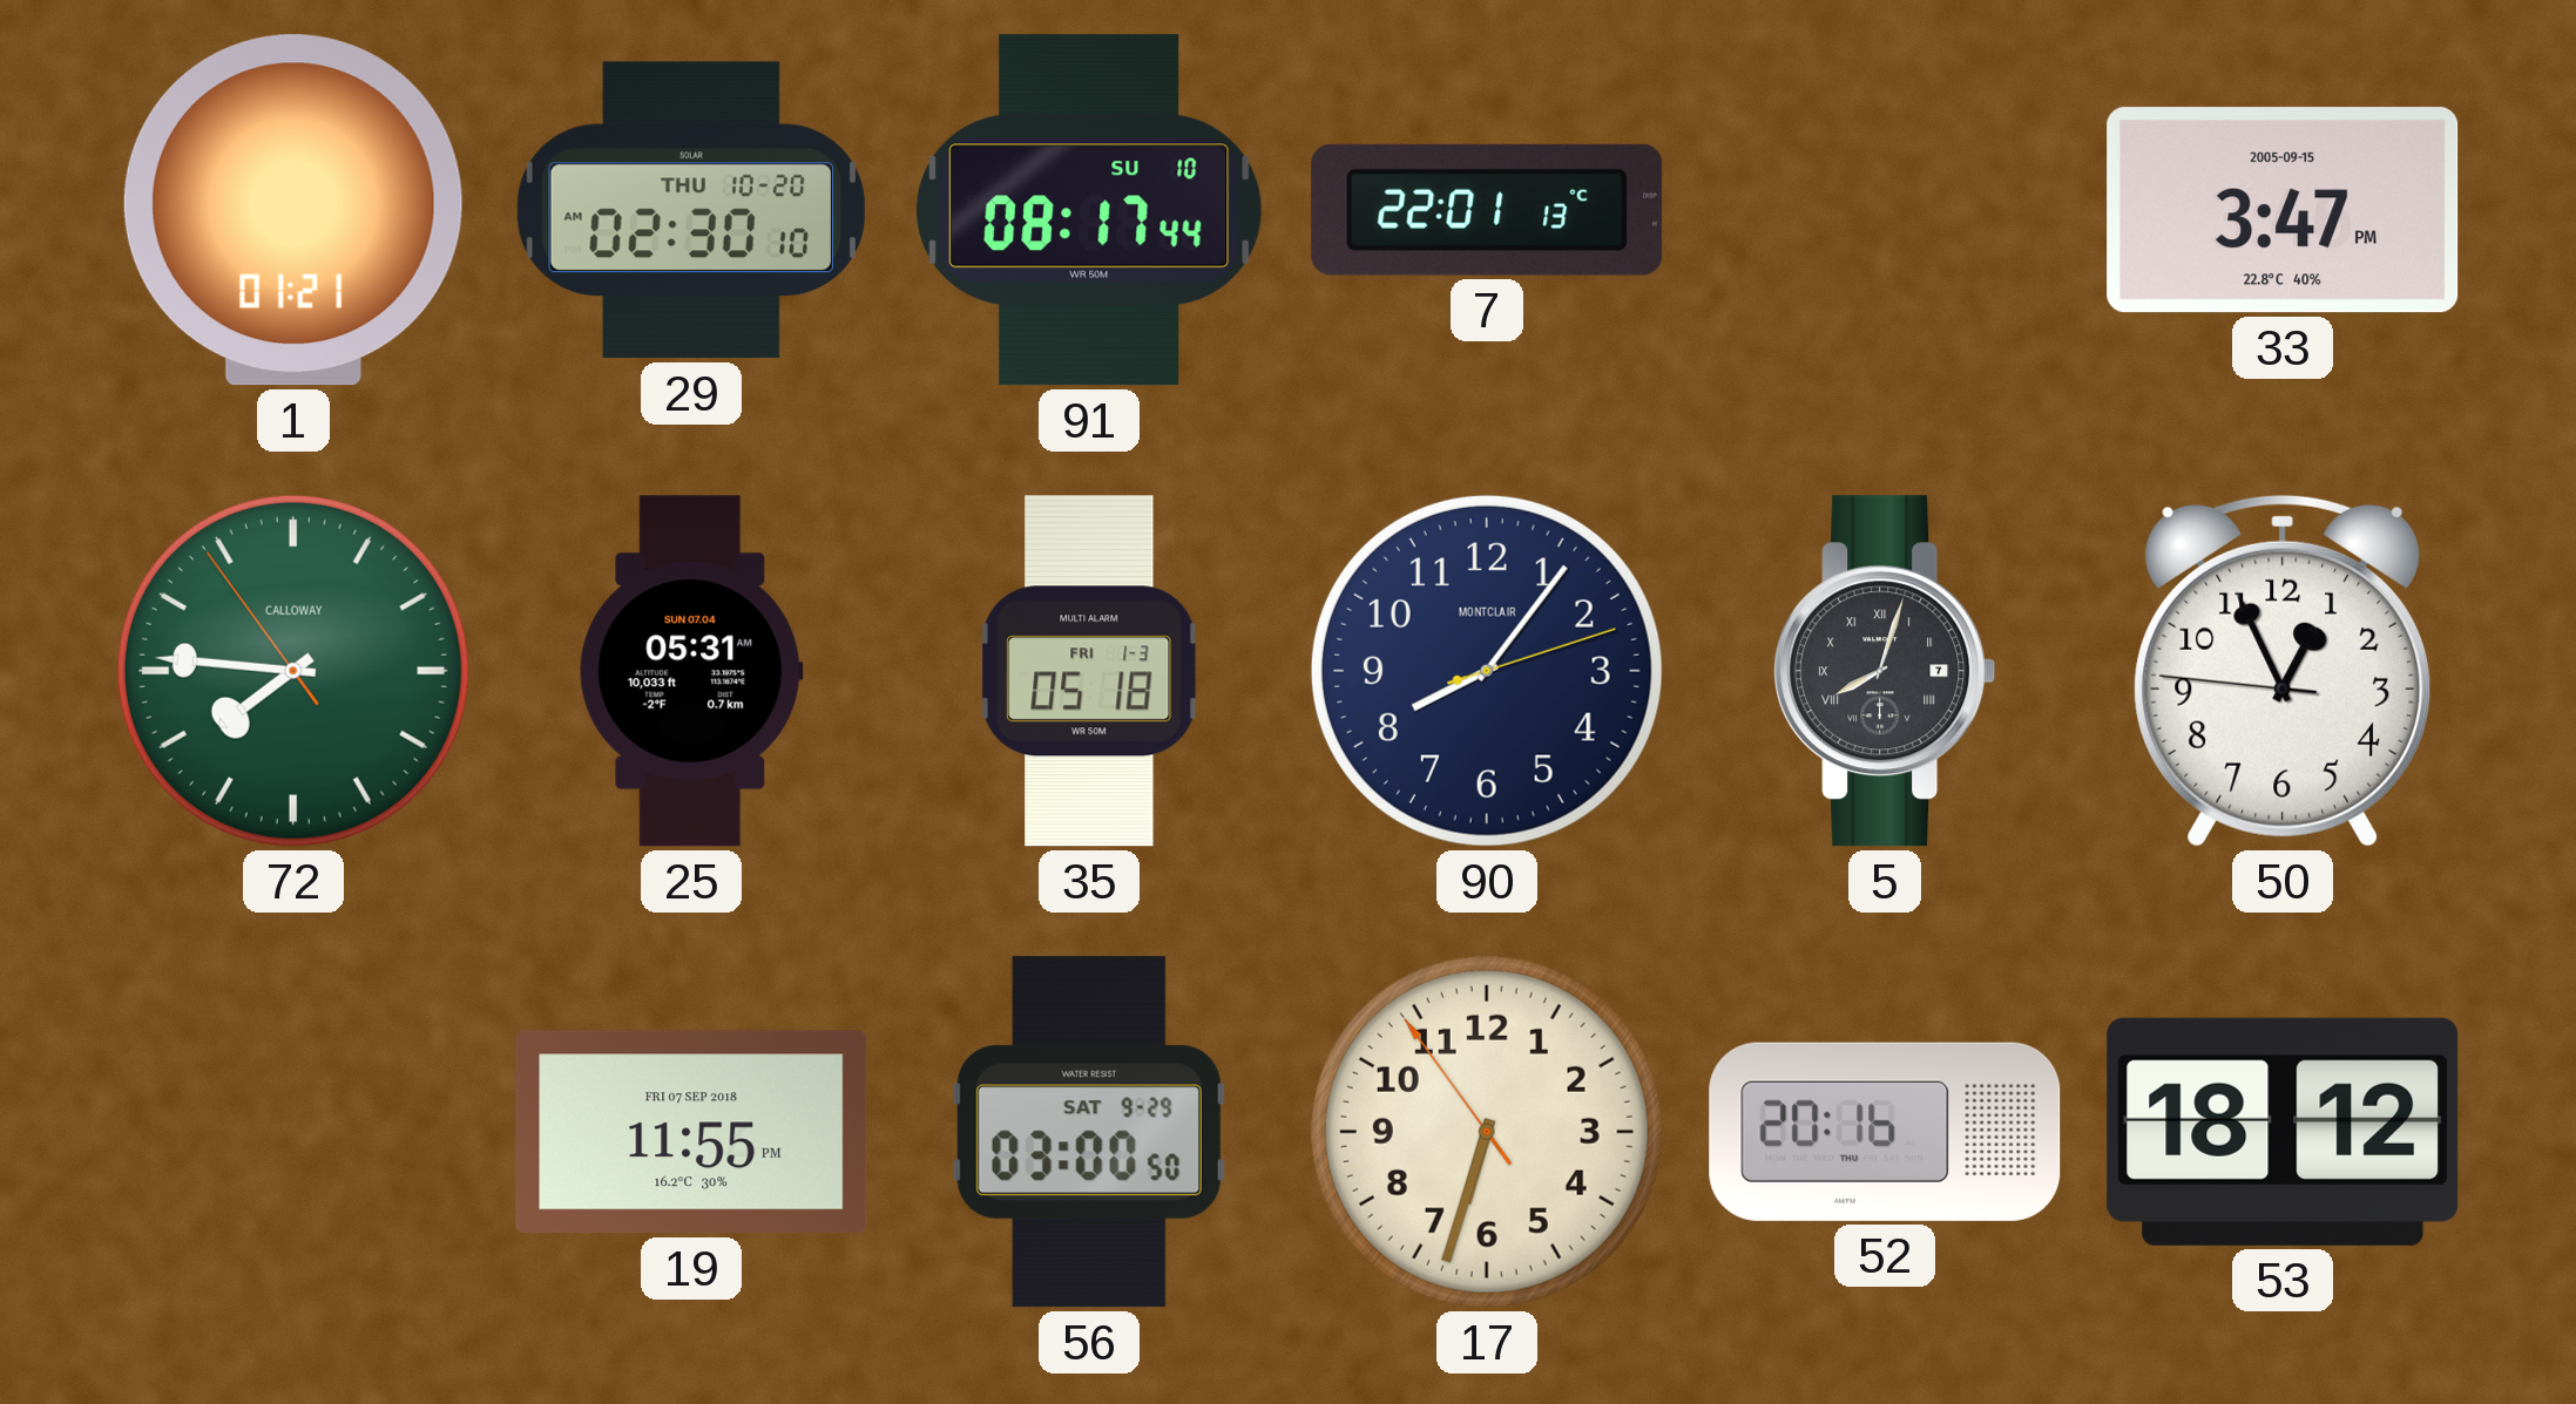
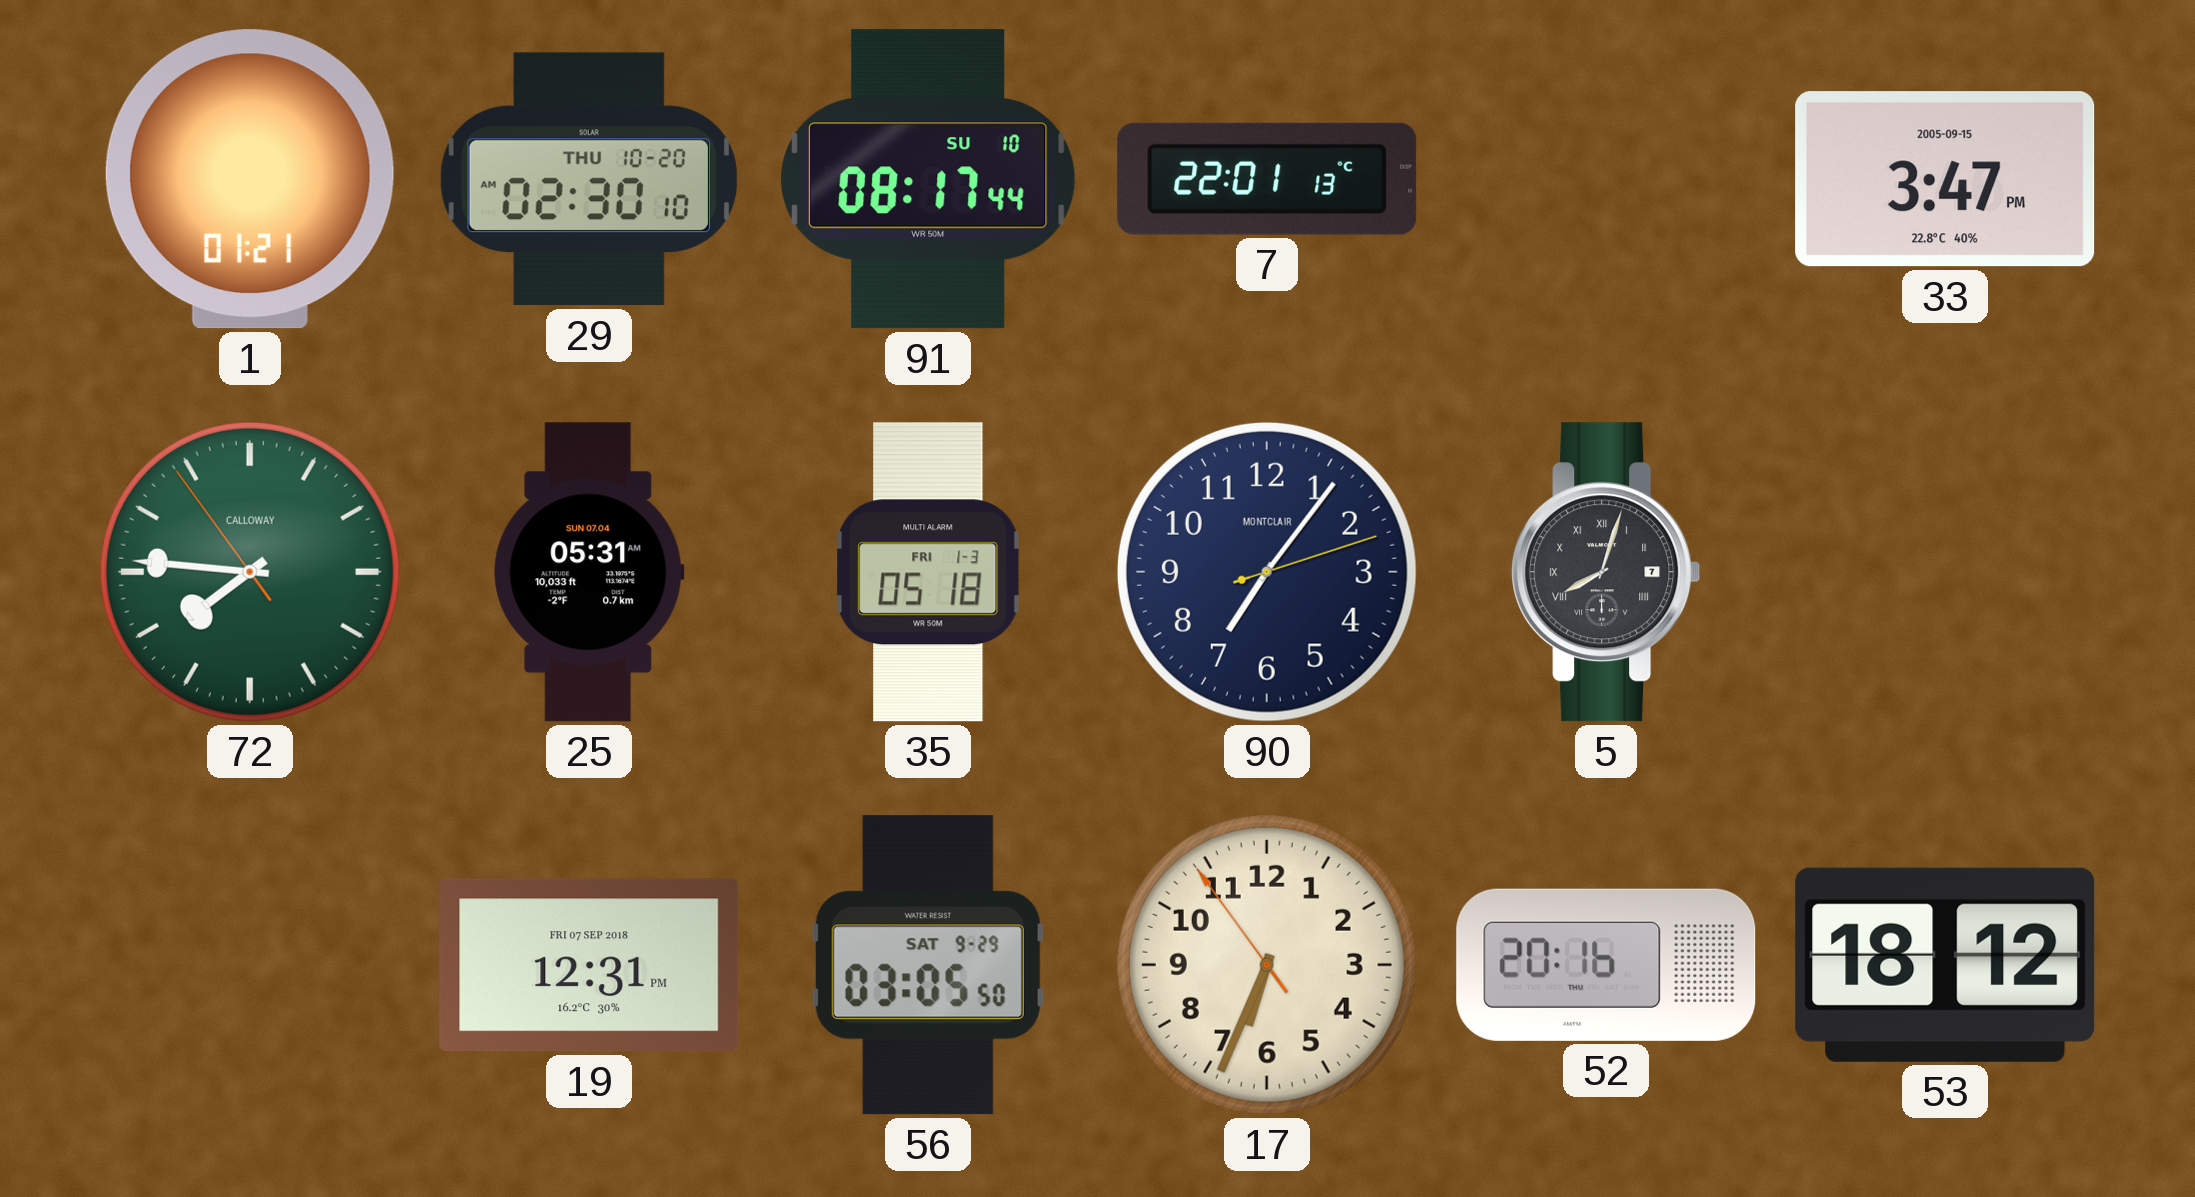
90: 8:06 -> 7:06 (1267, 572)
50: 12:55 -> none (2283, 671)
19: 11:55 -> 12:31 (589, 965)
56: 03:00 -> 03:05 (928, 965)
17: 6:32 -> 6:33 (1267, 965)
